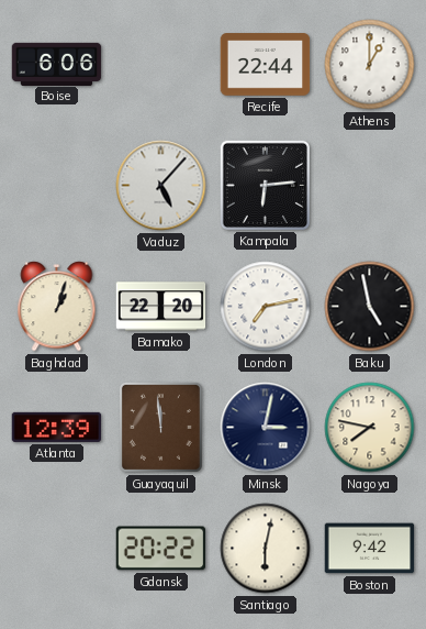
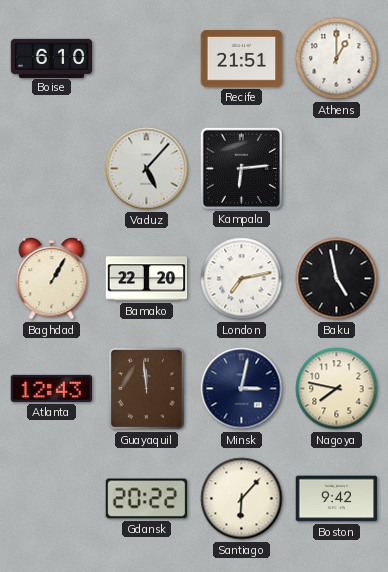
Boise: 6:06 -> 6:10 (52, 58)
Recife: 22:44 -> 21:51 (242, 59)
Baghdad: 1:03 -> 1:05 (52, 279)
Atlanta: 12:39 -> 12:43 (52, 388)
Santiago: 6:02 -> 6:07 (242, 499)
